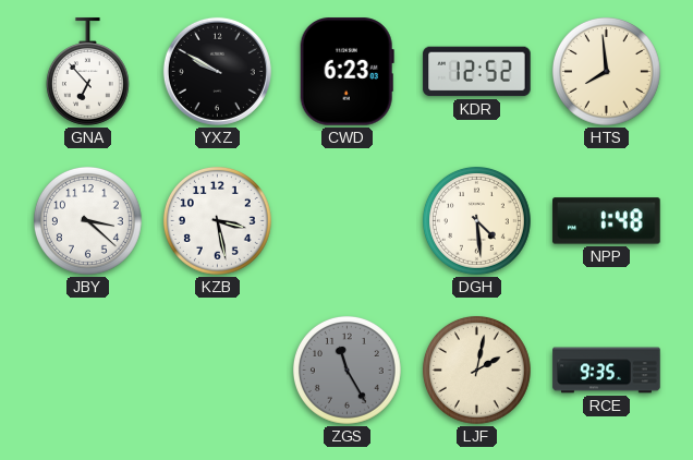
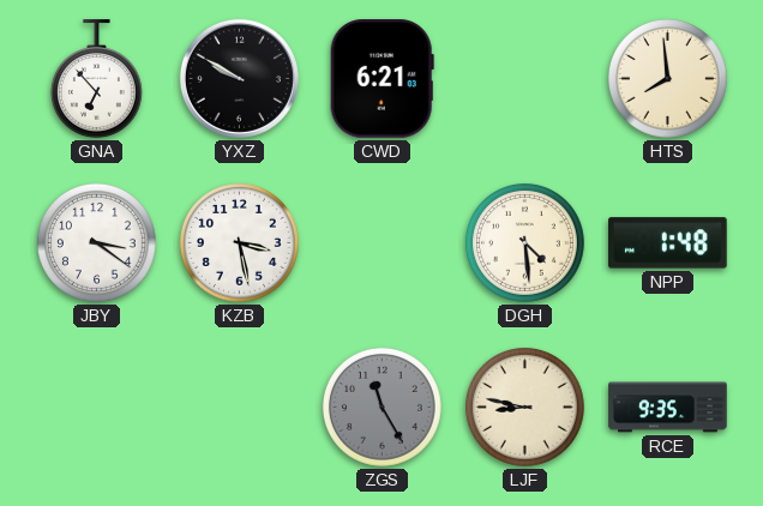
CWD: 6:23 -> 6:21 (381, 79)
KDR: 12:52 -> none (477, 72)
JBY: 3:22 -> 3:21 (97, 243)
LJF: 2:02 -> 8:47 (525, 408)
